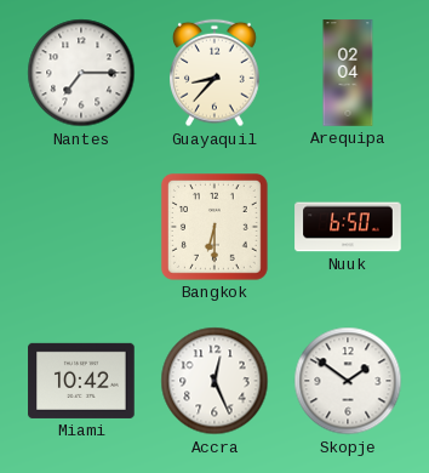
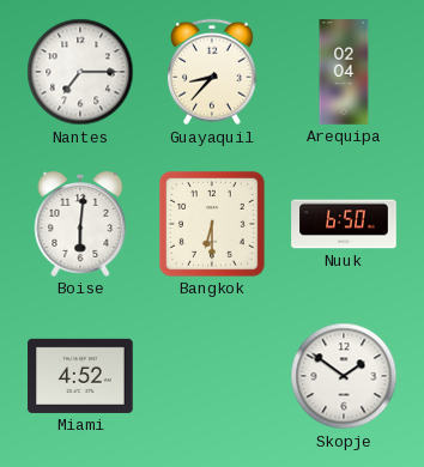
Boise: none -> 6:01 (80, 224)
Miami: 10:42 -> 4:52 (80, 376)
Accra: 12:26 -> none (215, 381)
